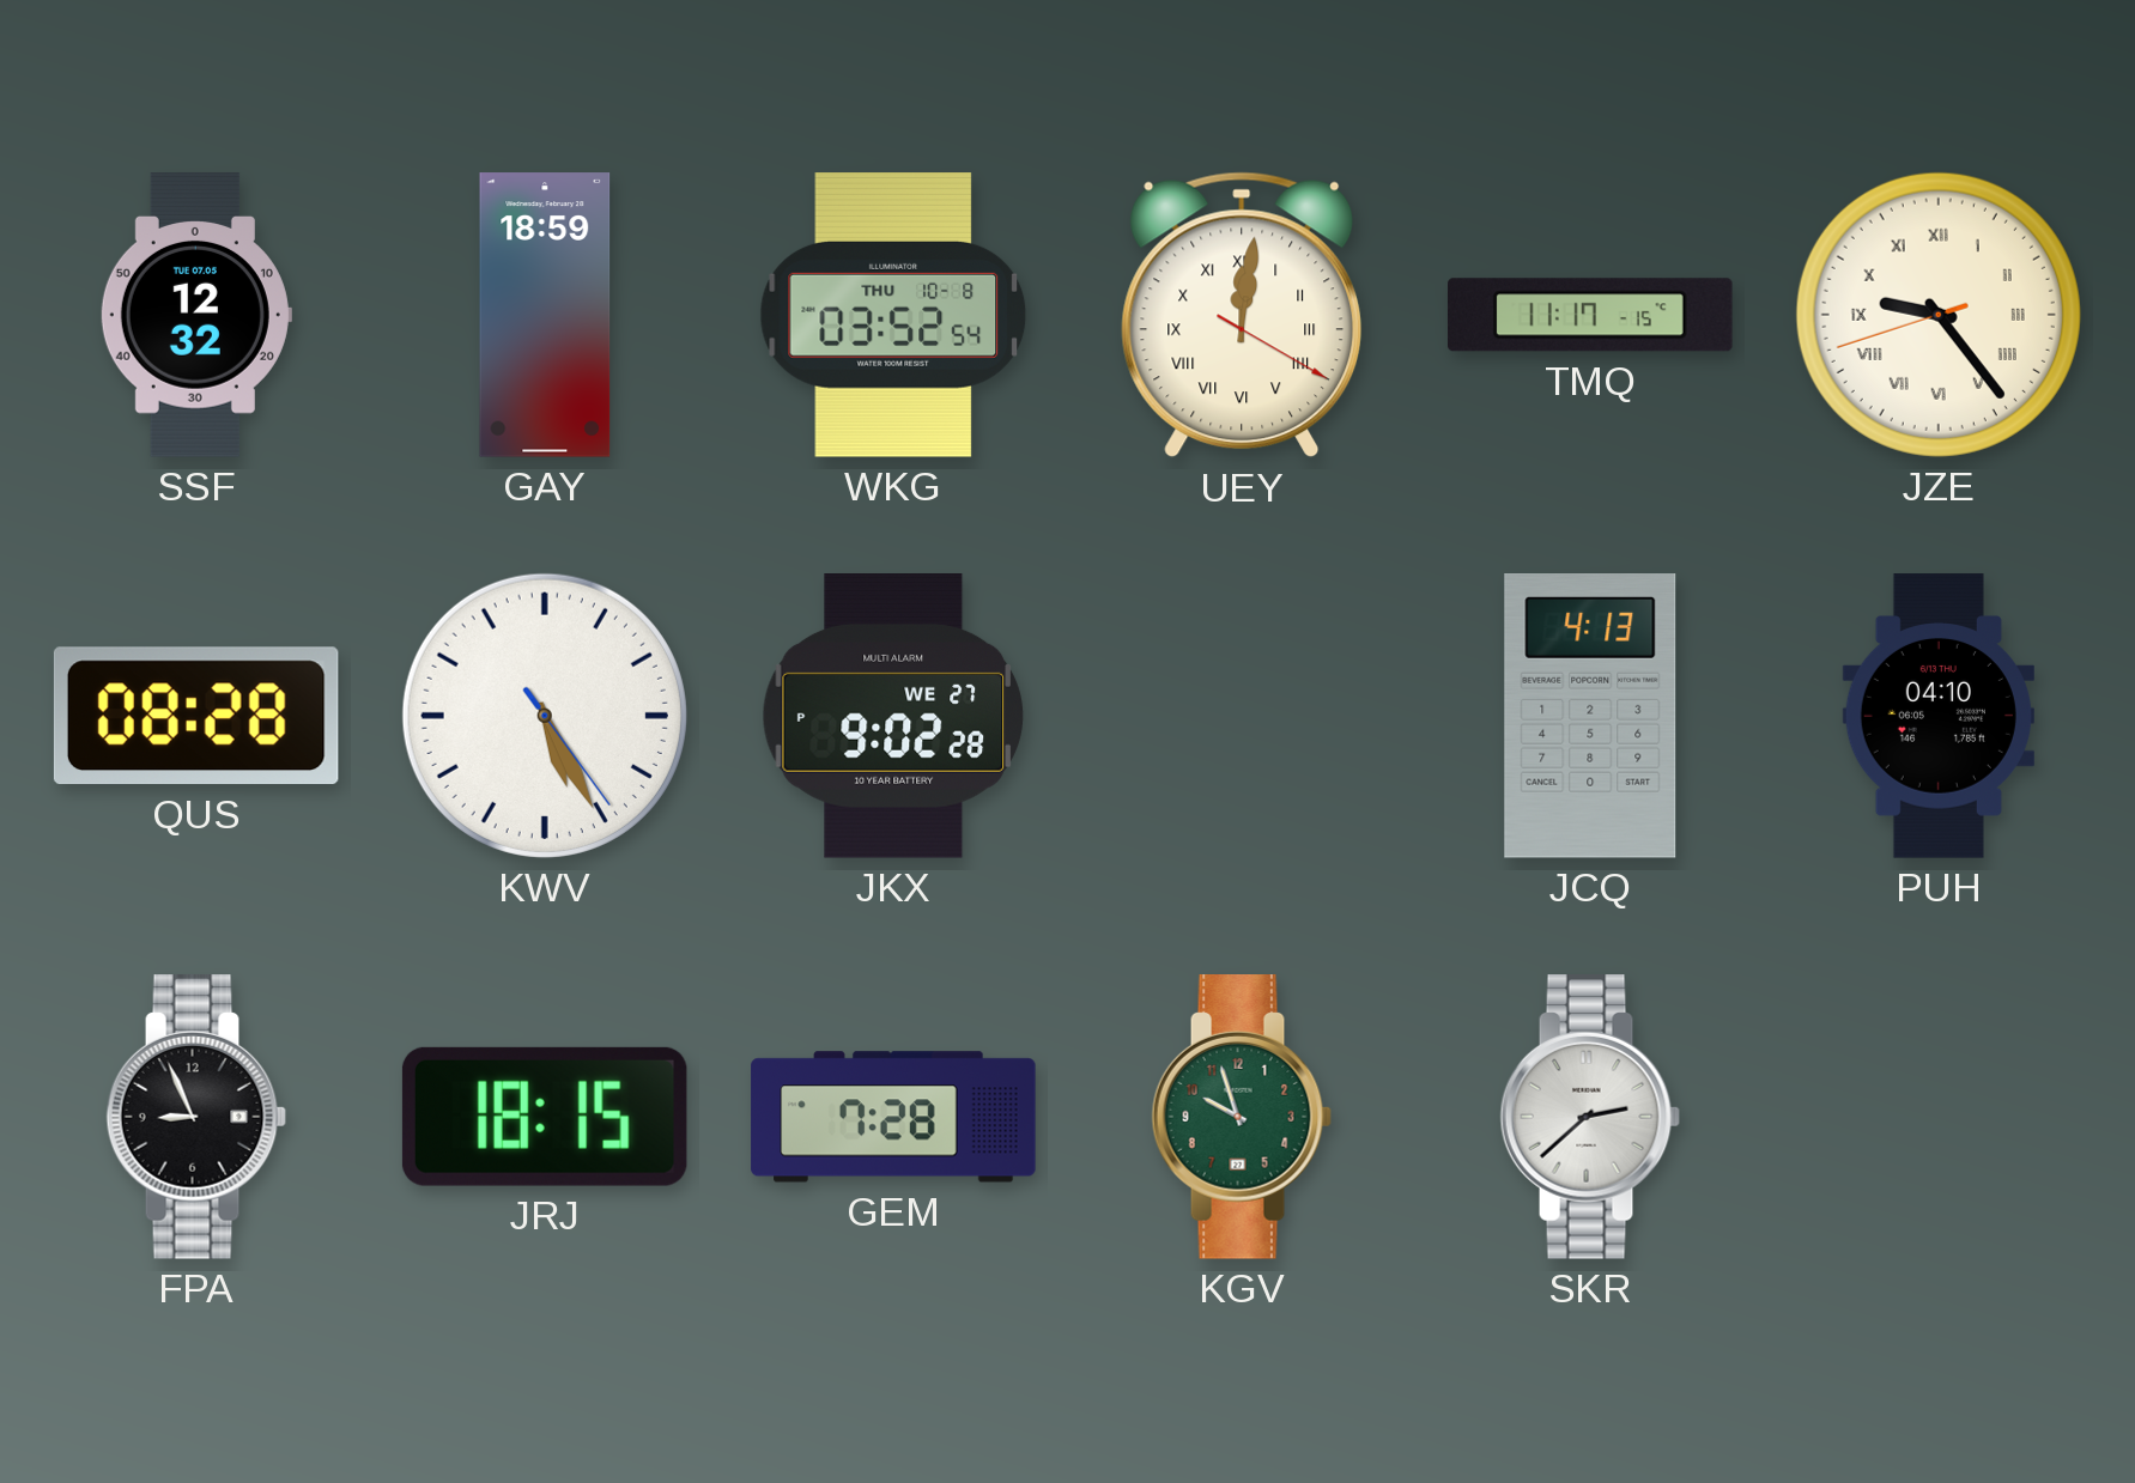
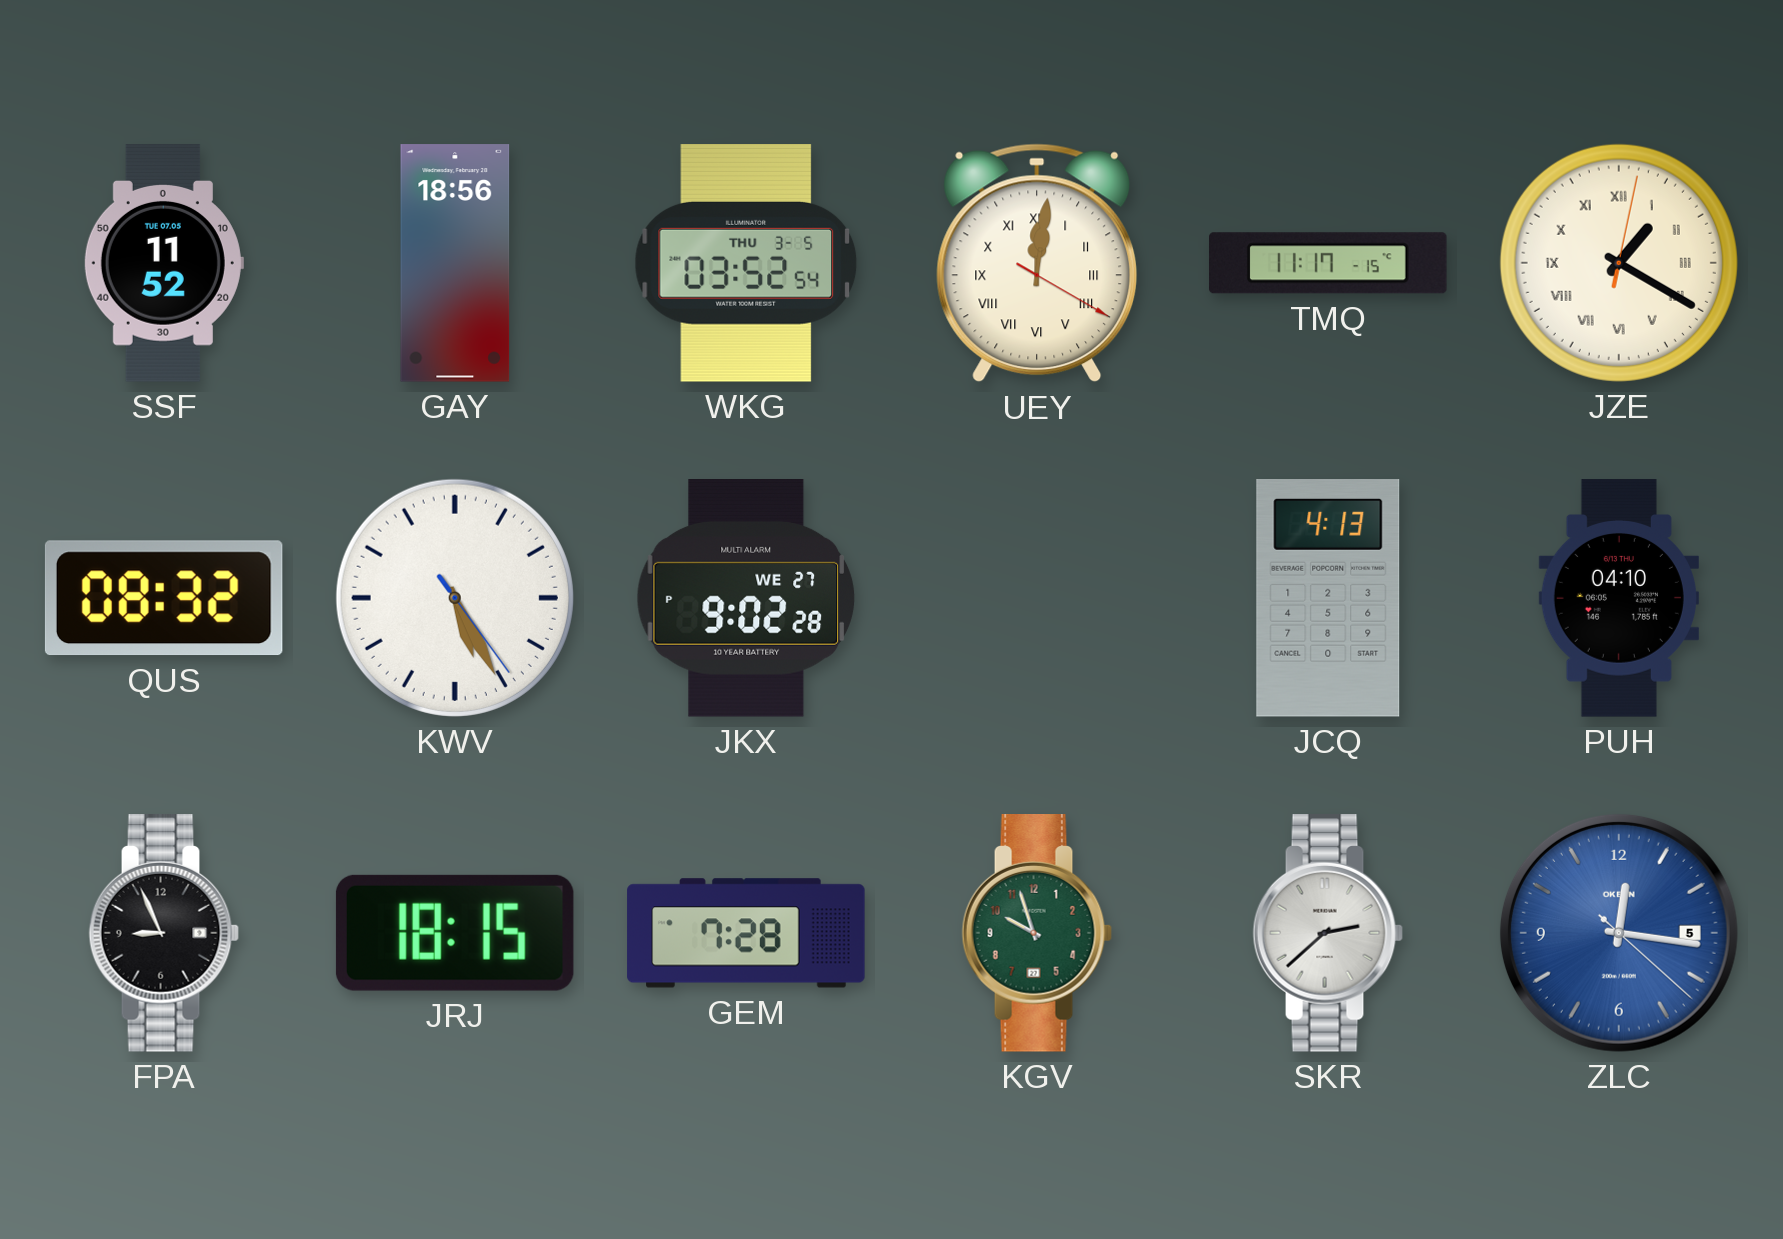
SSF: 12:32 -> 11:52 (163, 263)
GAY: 18:59 -> 18:56 (455, 263)
WKG date: THU 10-8 -> THU 3-5 (746, 264)
JZE: 9:23 -> 1:20 (1619, 263)
QUS: 08:28 -> 08:32 (164, 598)
ZLC: none -> 12:16 (1619, 933)
